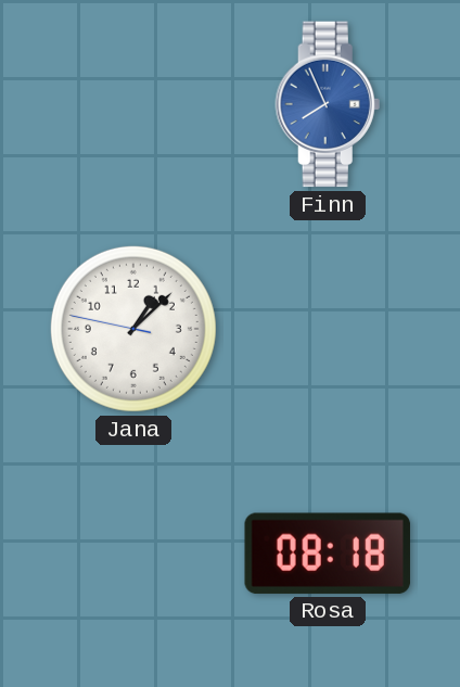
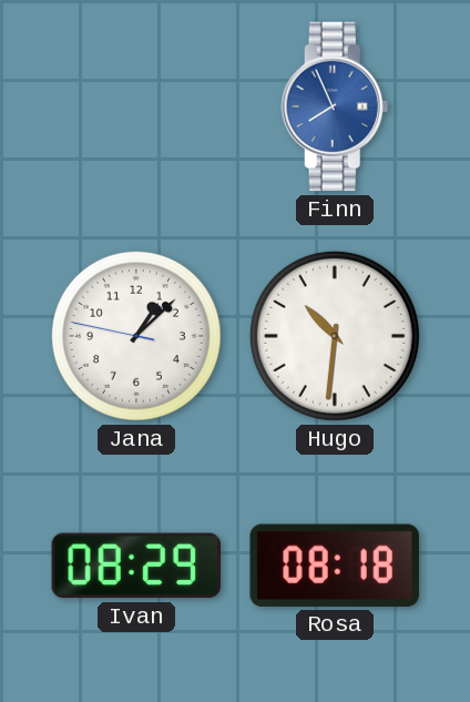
Hugo: none -> 10:31 (335, 336)
Ivan: none -> 08:29 (136, 566)
